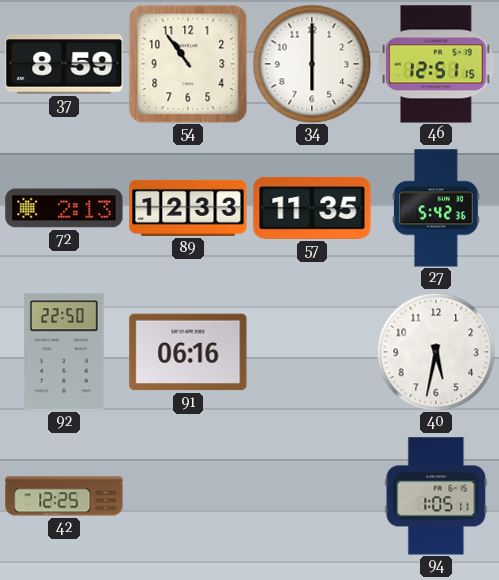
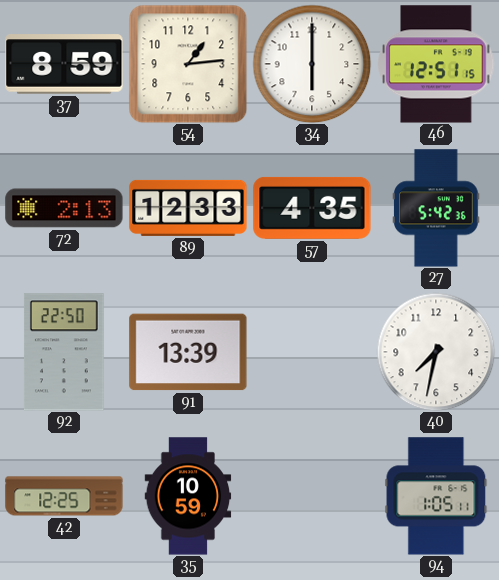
54: 10:54 -> 1:14 (188, 64)
57: 11:35 -> 4:35 (312, 208)
91: 06:16 -> 13:39 (188, 352)
40: 5:32 -> 7:32 (436, 352)
35: none -> 10:59 (188, 496)
